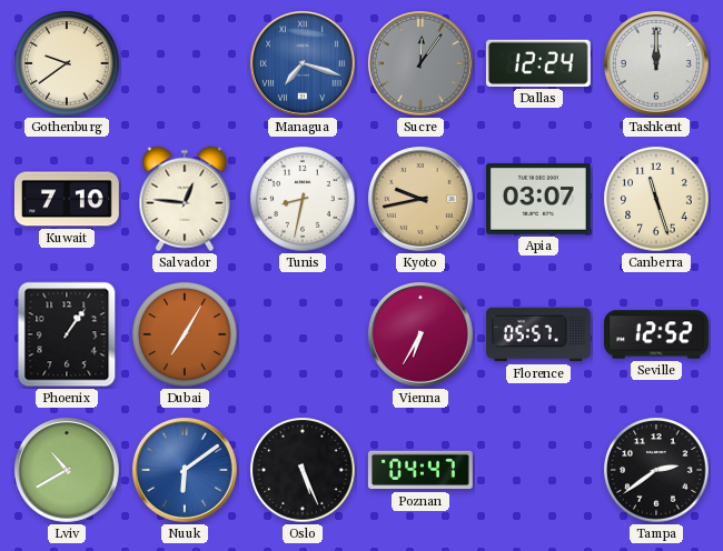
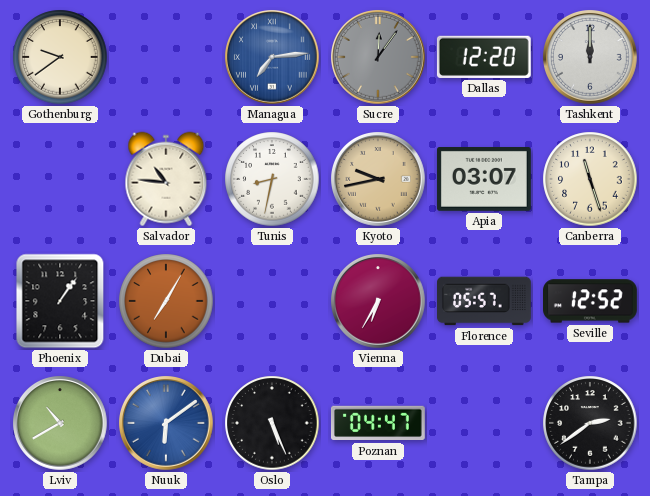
Managua: 7:18 -> 7:14 (273, 58)
Dallas: 12:24 -> 12:20 (484, 57)
Kuwait: 7:10 -> none (68, 199)
Salvador: 12:46 -> 10:46 (166, 179)
